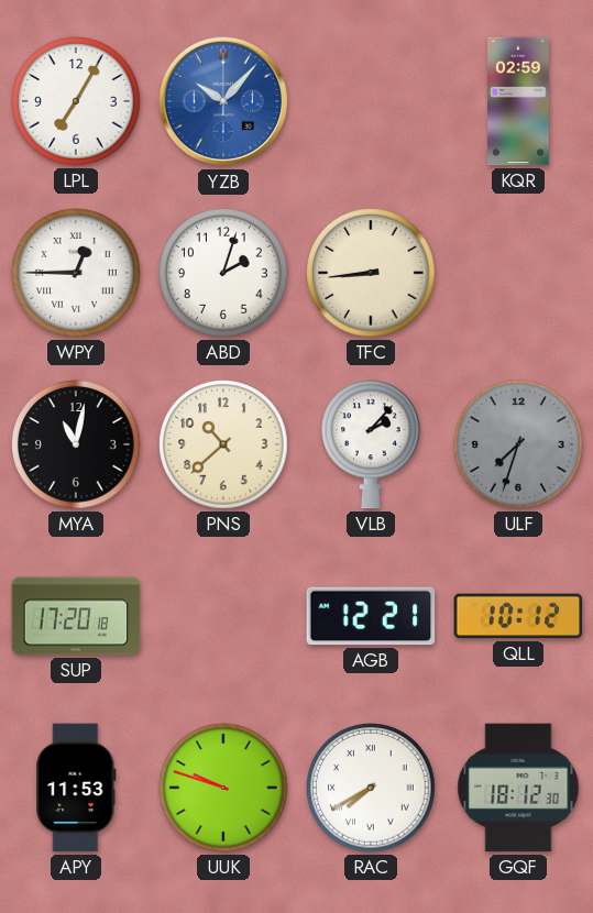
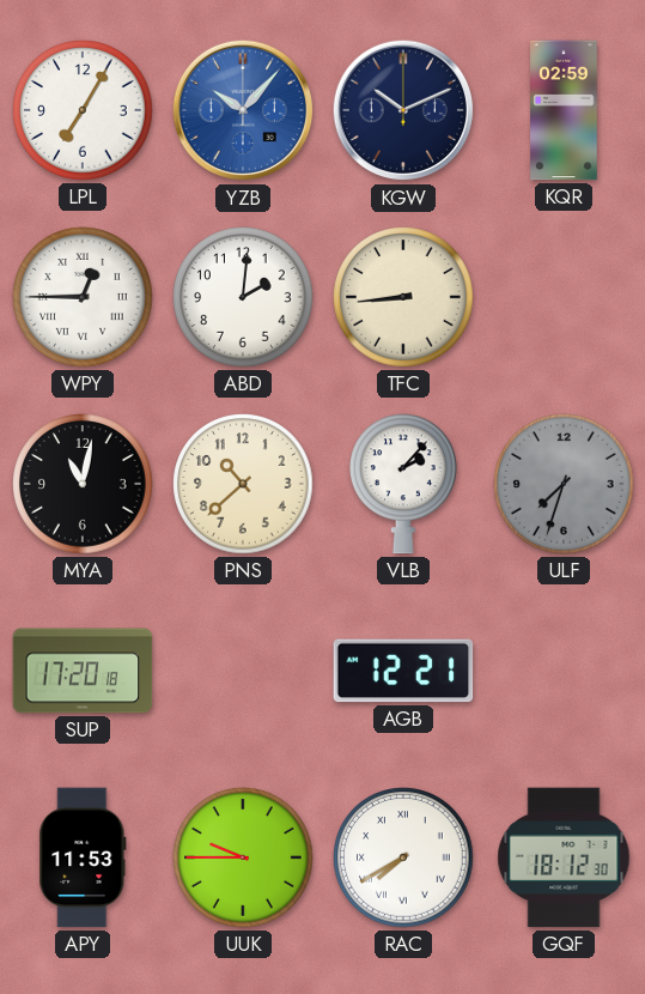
KGW: none -> 10:11 (403, 110)
ABD: 2:03 -> 2:01 (243, 297)
QLL: 10:12 -> none (518, 616)
UUK: 9:48 -> 9:45 (243, 857)
